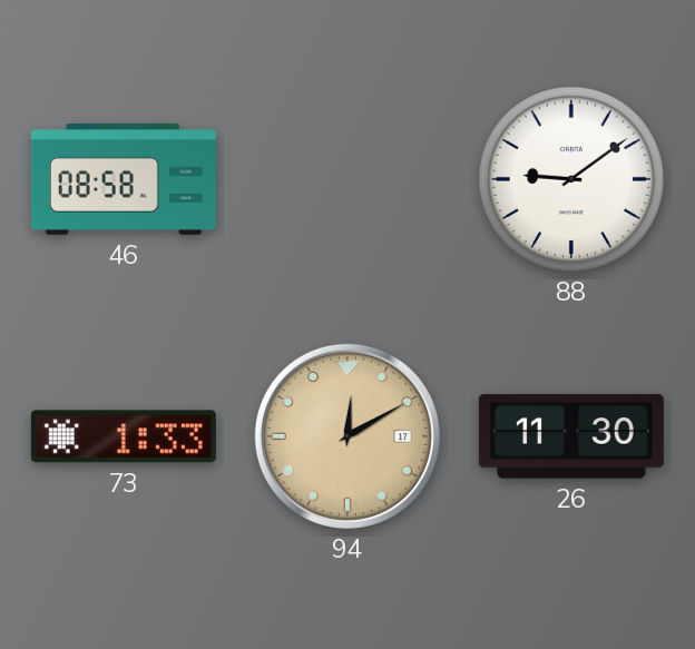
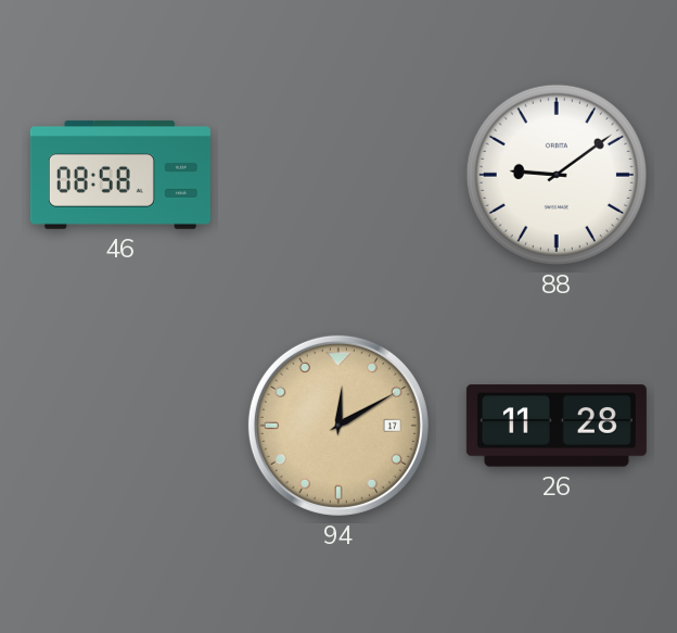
73: 1:33 -> none (124, 436)
26: 11:30 -> 11:28 (557, 426)
